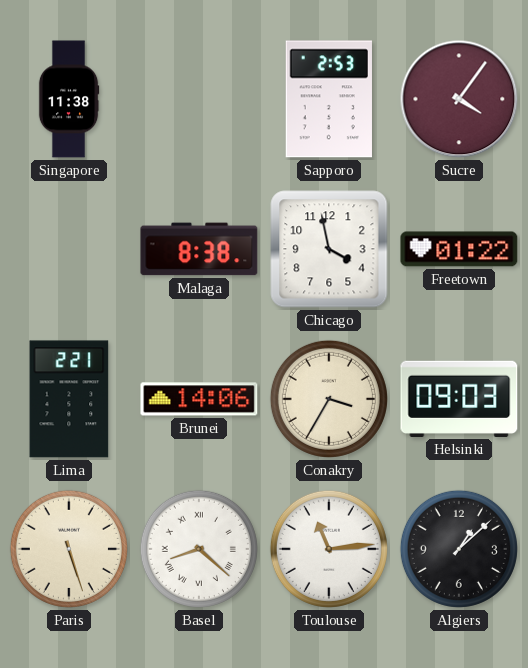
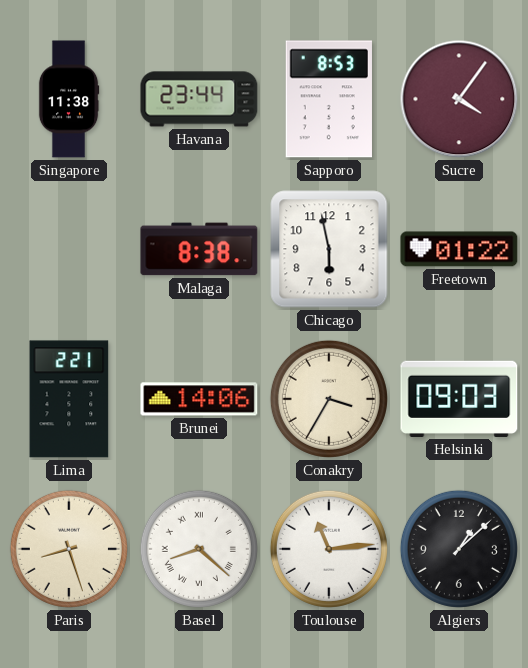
Havana: none -> 23:44 (199, 99)
Sapporo: 2:53 -> 8:53 (329, 99)
Chicago: 3:58 -> 5:58 (329, 249)
Paris: 5:27 -> 8:27 (69, 549)
